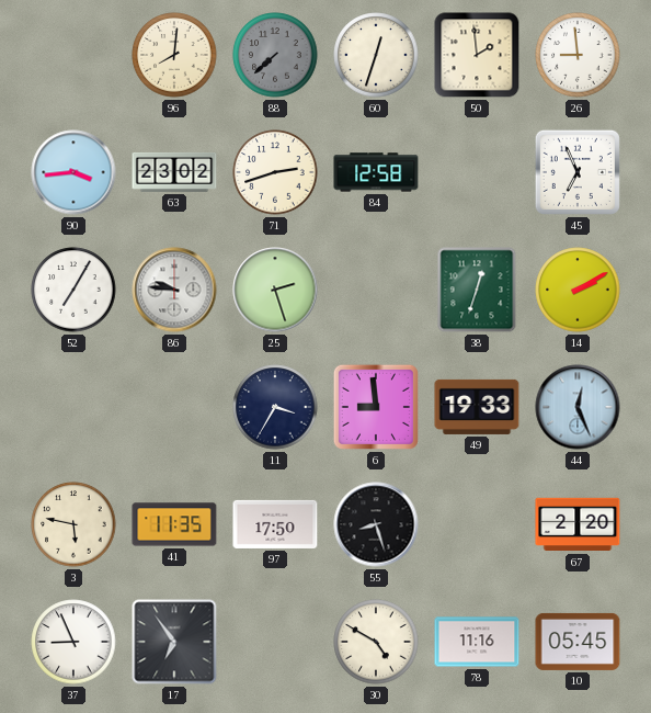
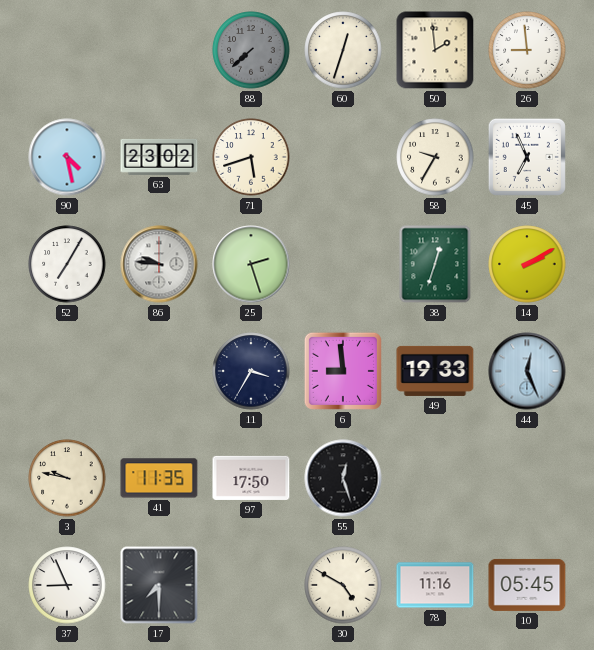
96: 8:01 -> none (174, 55)
90: 3:44 -> 4:28 (67, 157)
71: 2:42 -> 5:42 (251, 157)
84: 12:58 -> none (376, 172)
58: none -> 9:35 (435, 157)
3: 5:47 -> 9:47 (67, 478)
55: 8:27 -> 12:27 (343, 478)
67: 2:20 -> none (578, 524)
17: 6:54 -> 7:30 (159, 585)
